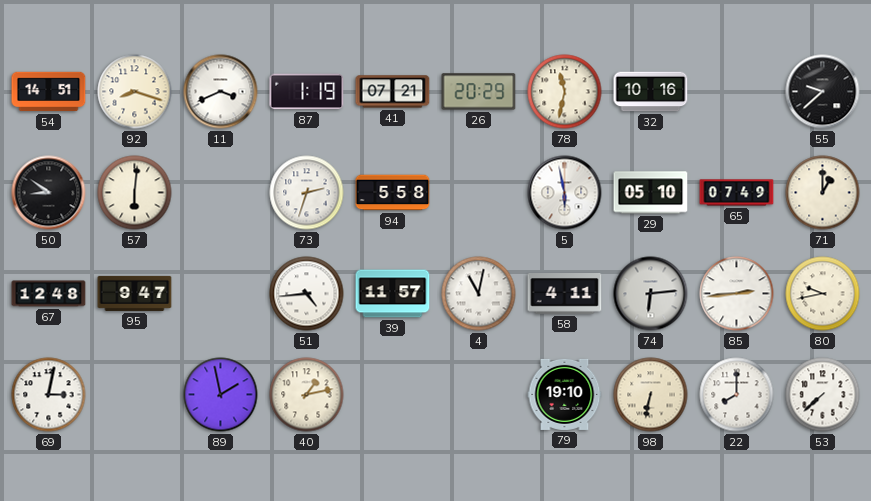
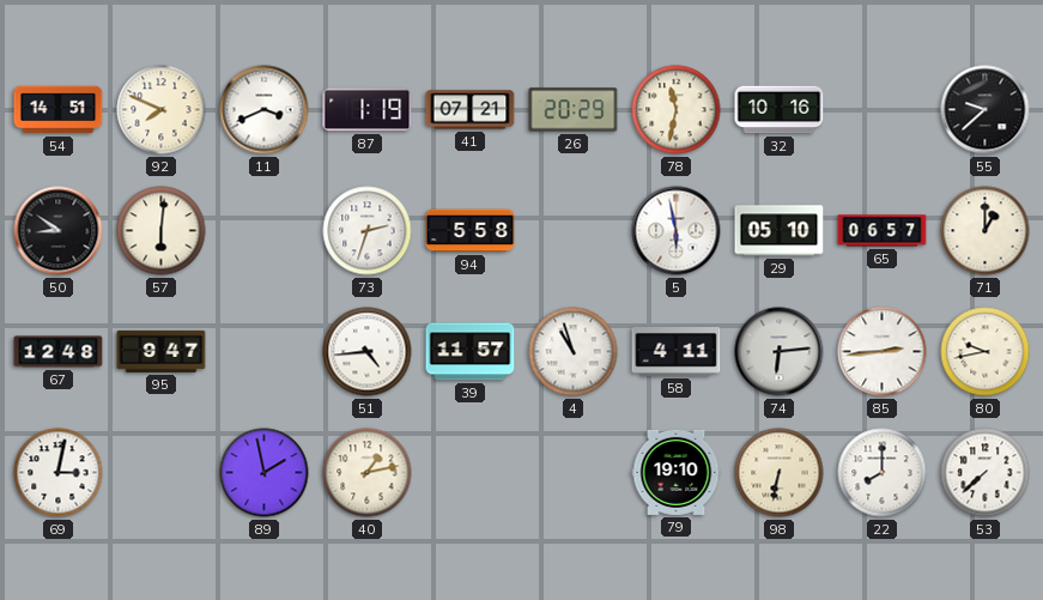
92: 8:18 -> 7:49 (162, 110)
65: 07:49 -> 06:57 (883, 231)
4: 11:02 -> 10:57 (574, 352)
